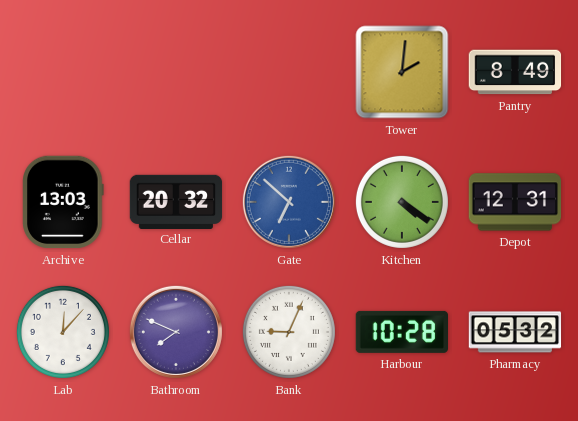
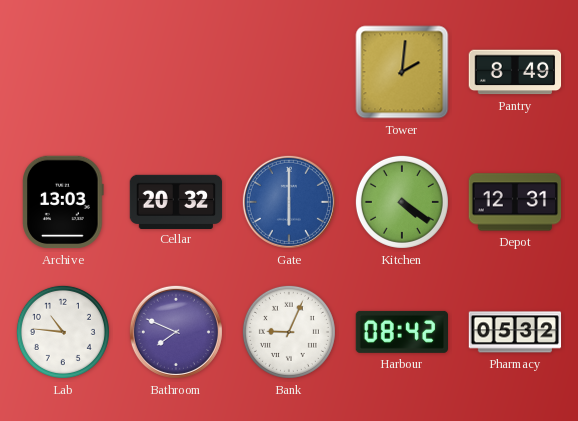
Gate: 6:52 -> 6:00 (289, 202)
Lab: 12:07 -> 10:46 (63, 332)
Harbour: 10:28 -> 08:42 (402, 332)
